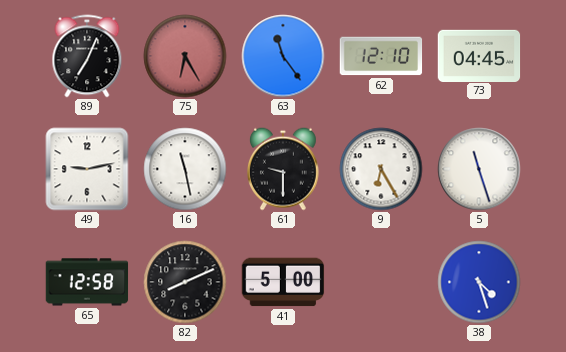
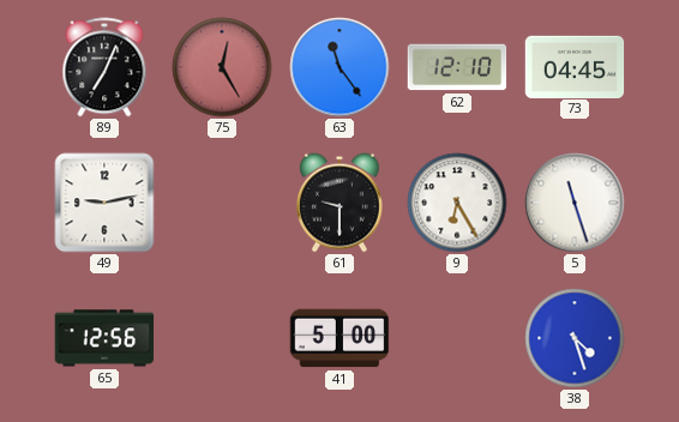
75: 6:25 -> 12:25 (222, 67)
16: 11:28 -> none (185, 169)
65: 12:58 -> 12:56 (104, 338)
82: 8:11 -> none (185, 282)
